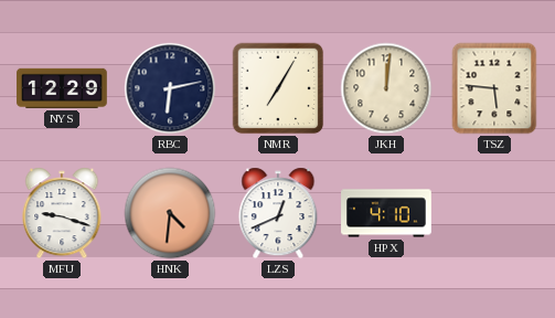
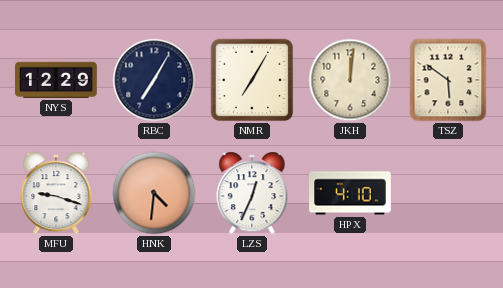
RBC: 6:13 -> 7:05 (154, 80)
TSZ: 5:46 -> 5:51 (448, 80)
LZS: 12:41 -> 12:34 (252, 193)
